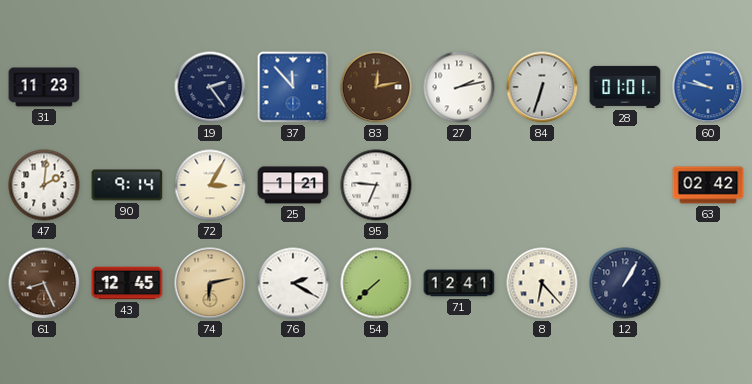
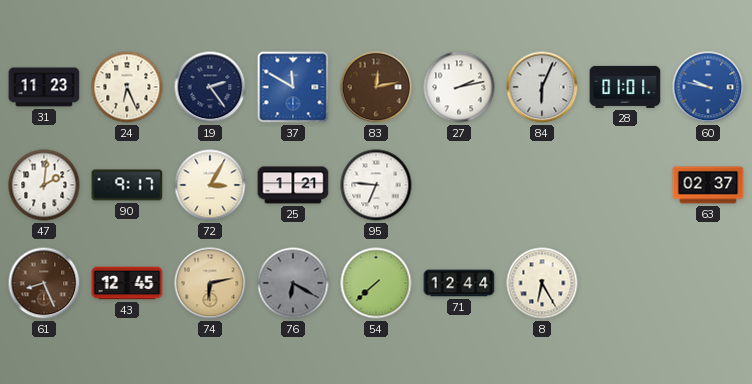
24: none -> 6:26 (127, 87)
37: 11:53 -> 11:50 (293, 87)
84: 6:33 -> 6:04 (542, 87)
90: 9:14 -> 9:17 (127, 185)
63: 02:42 -> 02:37 (708, 185)
76: 2:20 -> 6:20 (293, 283)
76 dial: white -> grey (293, 283)
71: 12:41 -> 12:44 (459, 283)
8: 6:23 -> 6:25 (542, 283)
12: 1:05 -> none (625, 283)
